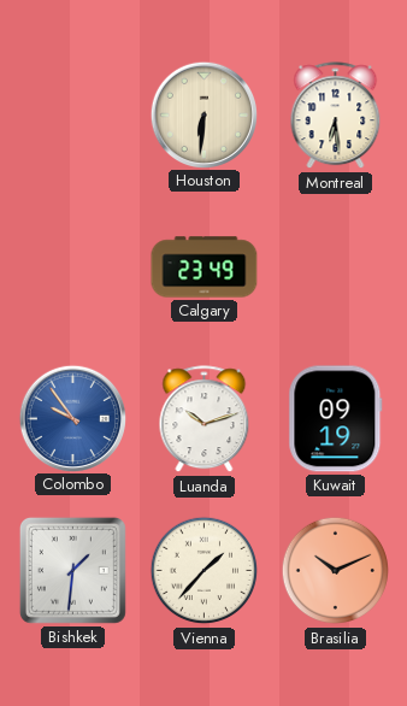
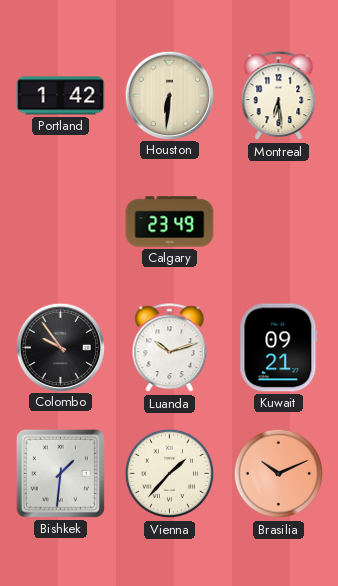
Portland: none -> 1:42 (61, 96)
Colombo dial: blue -> black (60, 347)
Kuwait: 09:19 -> 09:21 (279, 348)
